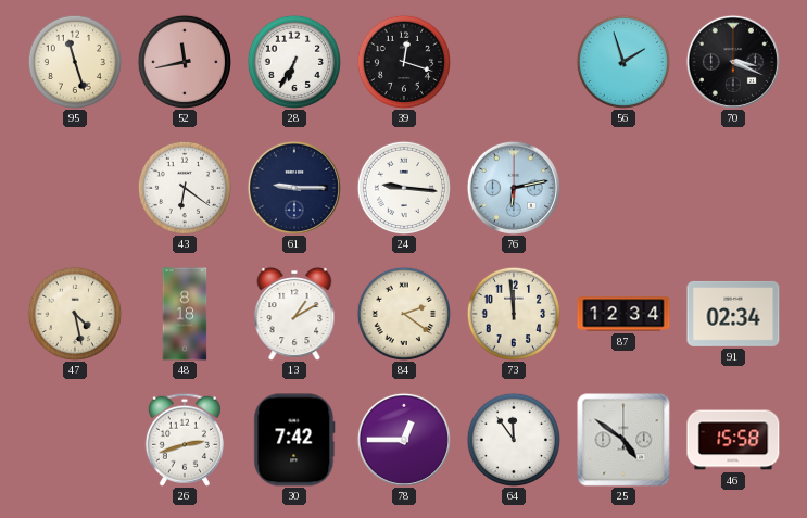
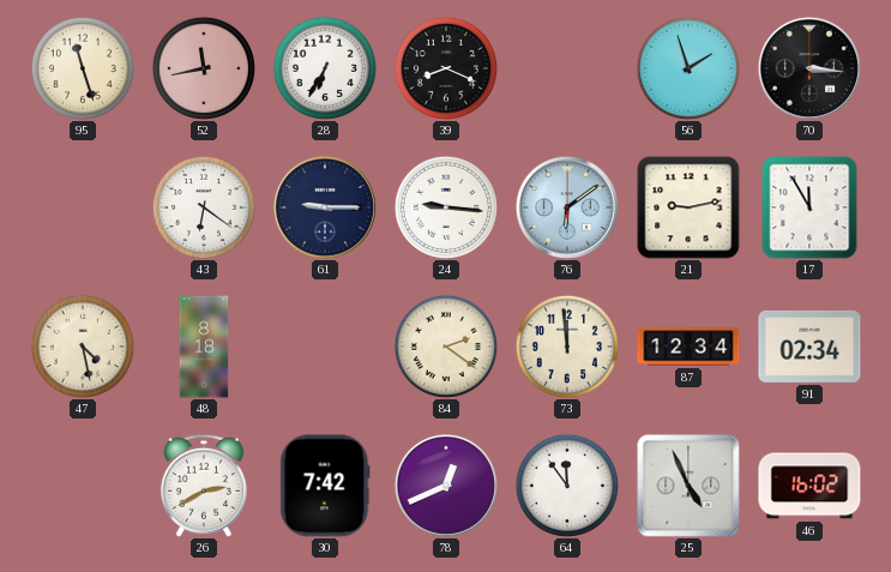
39: 12:18 -> 8:19 (445, 67)
70: 3:19 -> 3:16 (809, 68)
76: 6:13 -> 6:09 (567, 207)
21: none -> 9:13 (688, 207)
17: none -> 11:55 (809, 207)
13: 1:10 -> none (294, 314)
26: 2:42 -> 2:40 (204, 486)
78: 12:45 -> 12:41 (446, 486)
25: 4:51 -> 4:56 (688, 486)
46: 15:58 -> 16:02 (809, 486)
